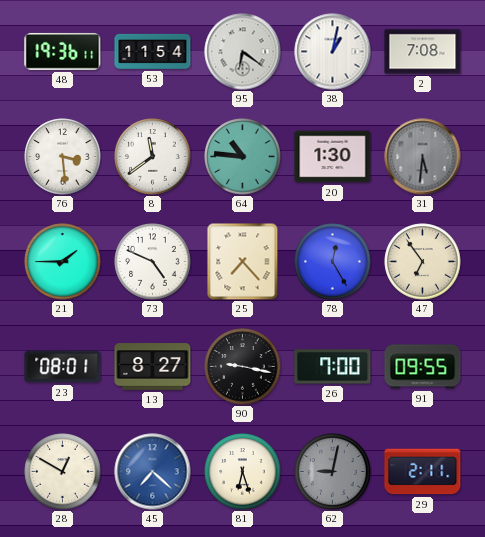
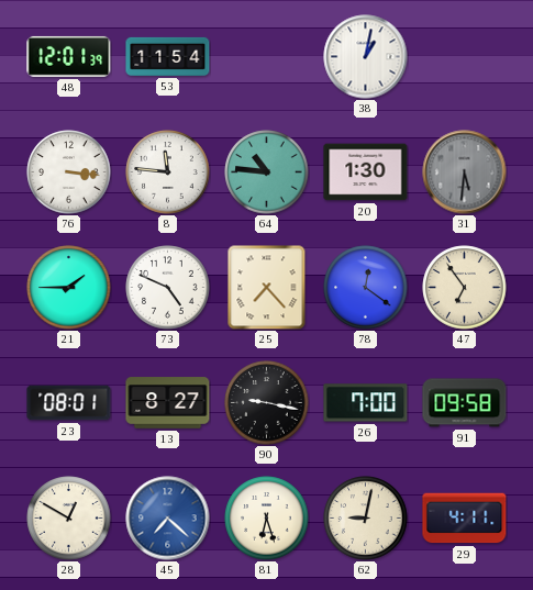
48: 19:36 -> 12:01 (69, 56)
95: 6:21 -> none (243, 52)
2: 7:08 -> none (423, 52)
76: 3:29 -> 3:16 (69, 172)
8: 11:39 -> 11:46 (168, 172)
78: 12:25 -> 12:21 (366, 288)
91: 09:55 -> 09:58 (465, 403)
62 dial: grey -> cream (366, 519)
29: 2:11 -> 4:11 (465, 519)
